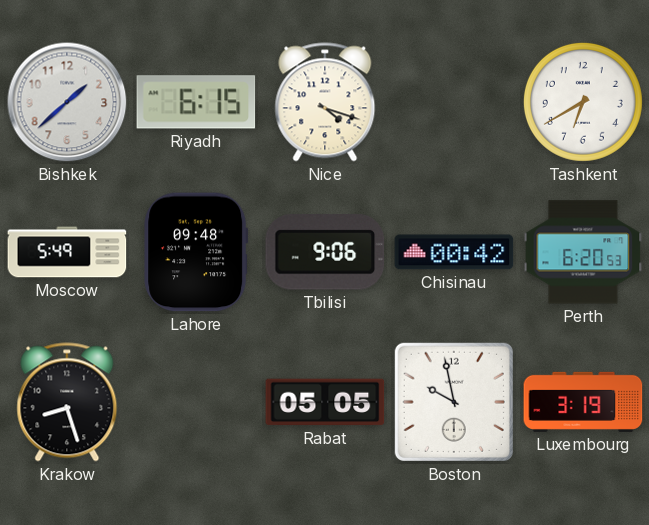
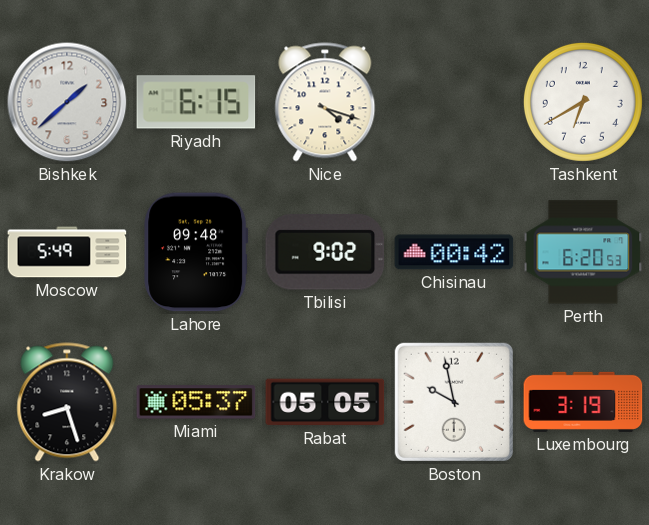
Tbilisi: 9:06 -> 9:02 (325, 253)
Miami: none -> 05:37 (196, 402)
